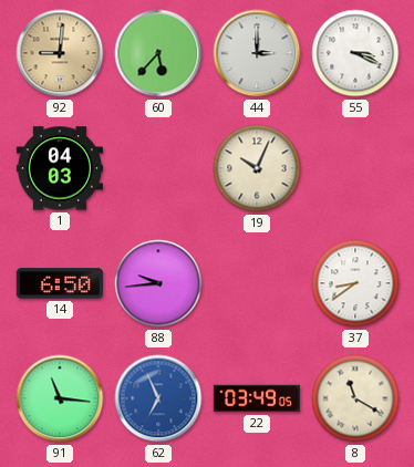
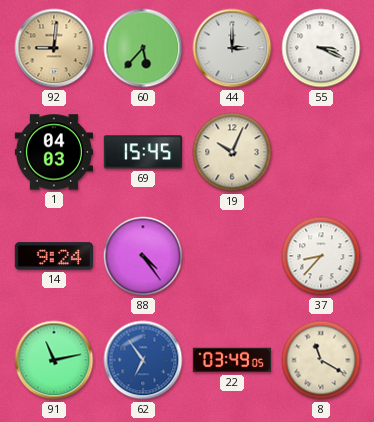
69: none -> 15:45 (142, 152)
14: 6:50 -> 9:24 (53, 256)
88: 9:44 -> 4:24 (143, 256)
37: 8:39 -> 8:37 (321, 256)
91: 11:16 -> 11:13 (54, 360)
62: 6:56 -> 6:54 (143, 360)
